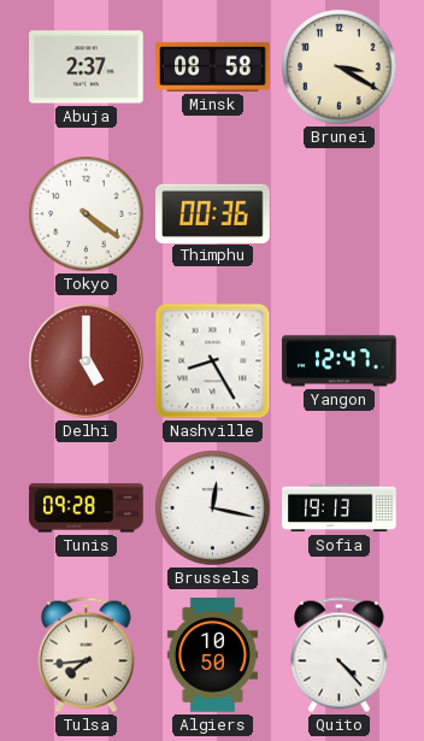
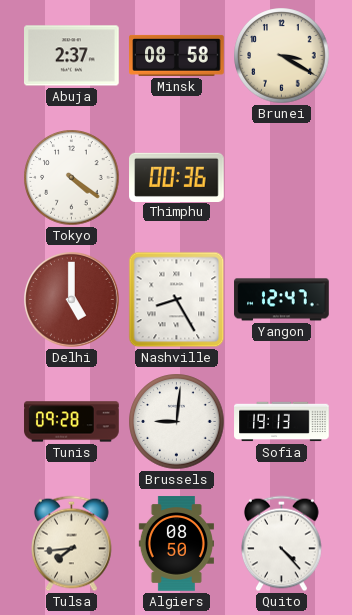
Brussels: 12:17 -> 9:01 (177, 422)
Algiers: 10:50 -> 08:50 (176, 544)
